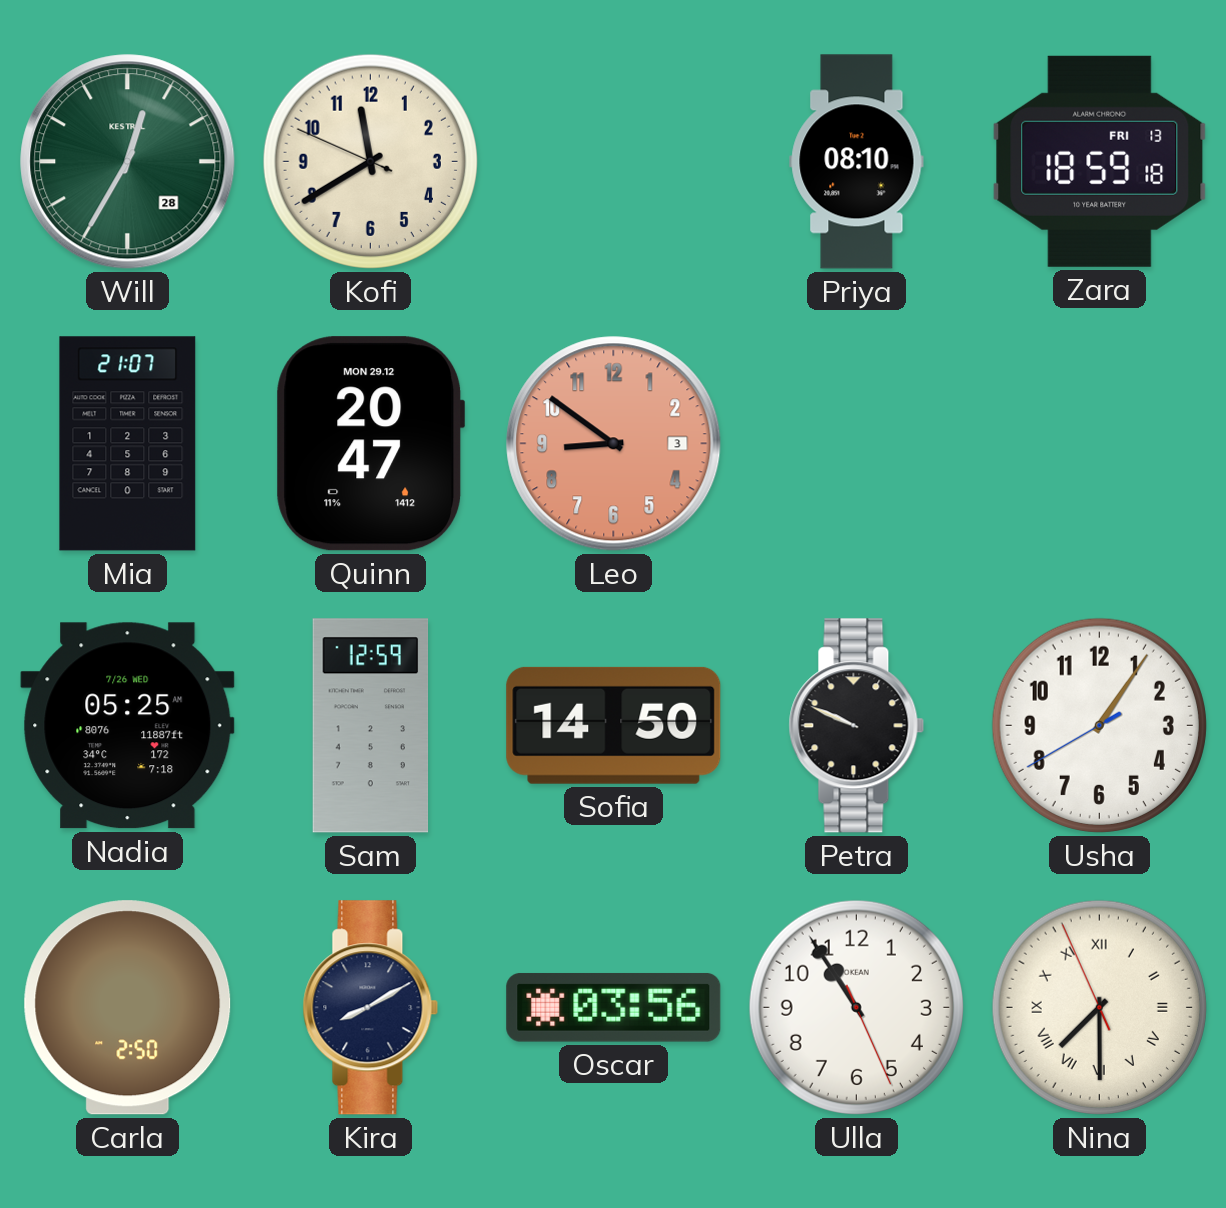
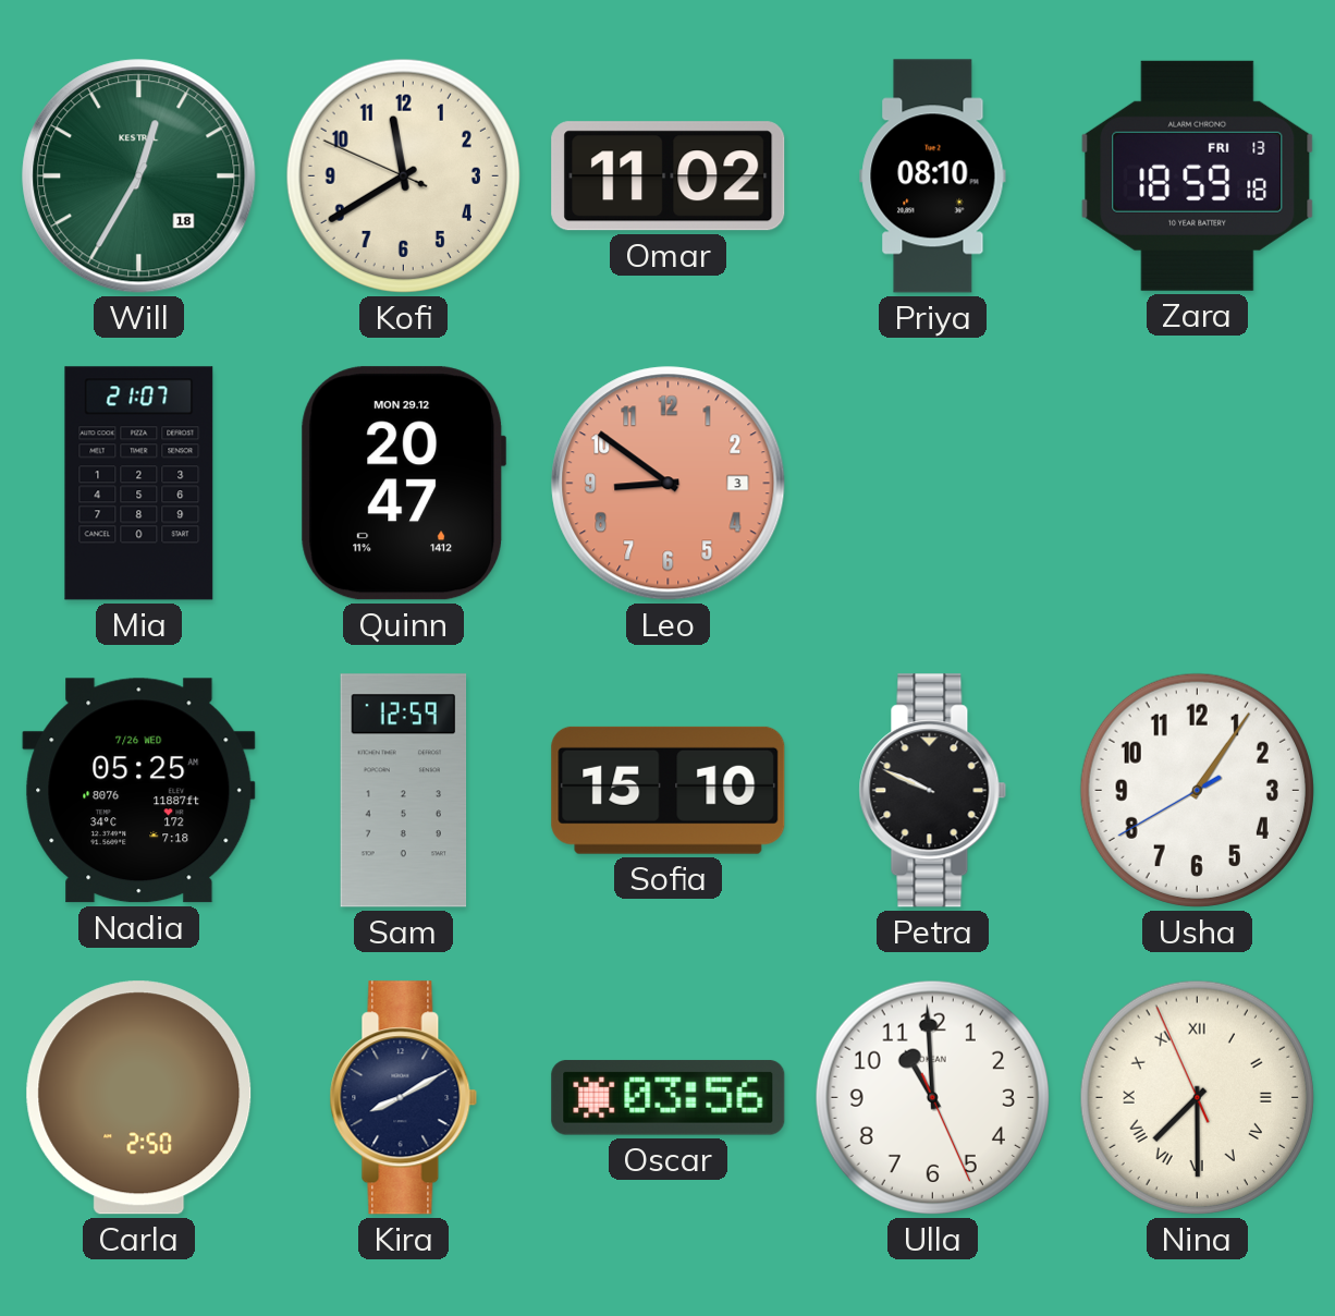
Will date: 28 -> 18 (139, 176)
Omar: none -> 11:02 (669, 176)
Sofia: 14:50 -> 15:10 (669, 790)
Ulla: 10:54 -> 10:59 (932, 1097)
